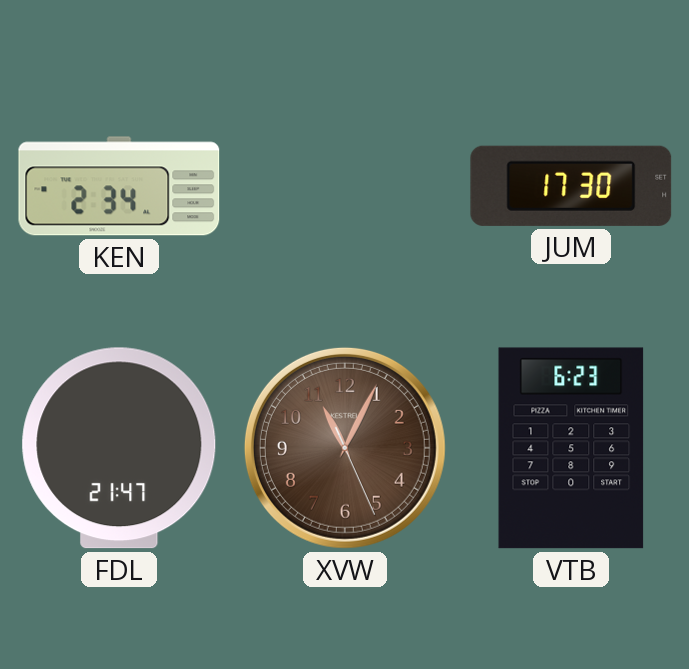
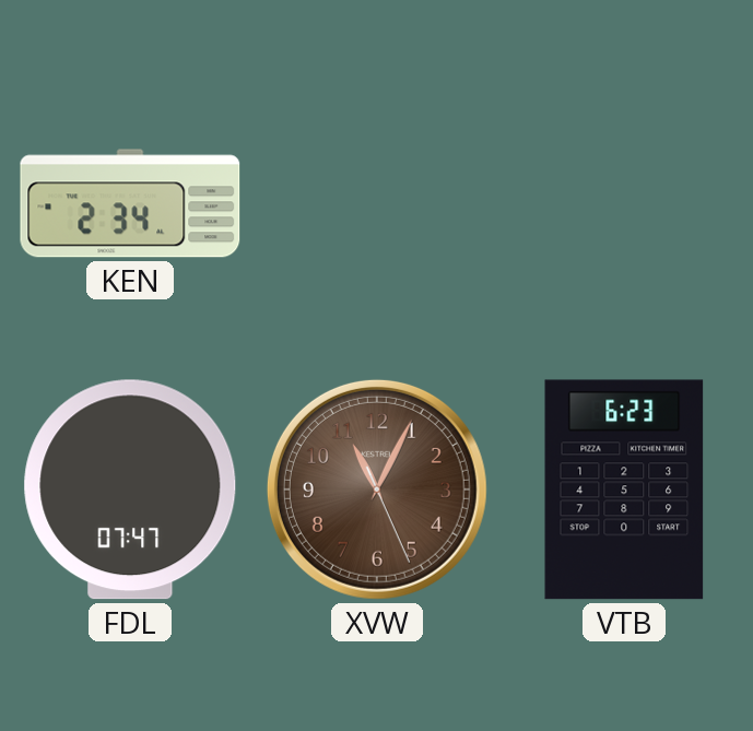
JUM: 17:30 -> none (571, 186)
FDL: 21:47 -> 07:47 (130, 490)
